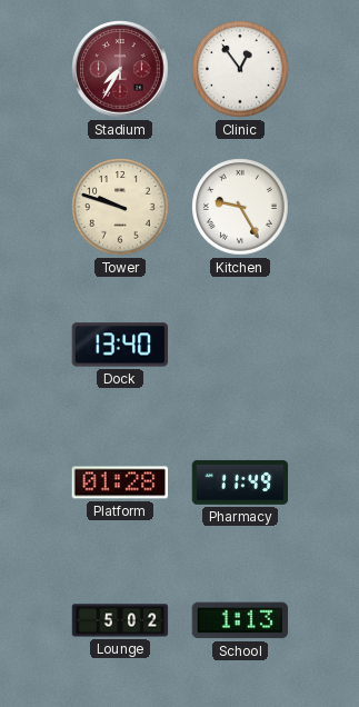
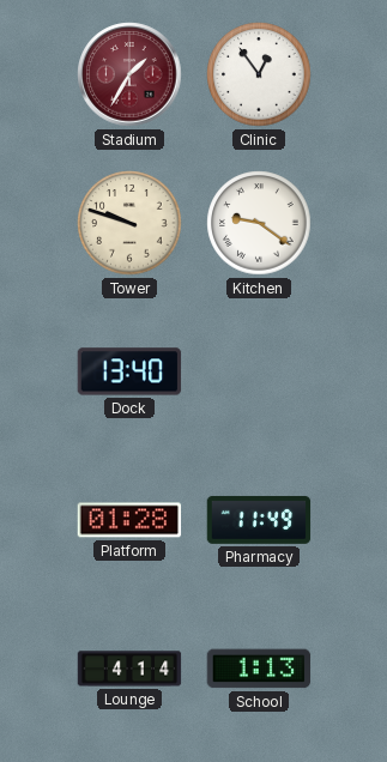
Stadium: 7:35 -> 1:35 (129, 74)
Kitchen: 9:25 -> 9:21 (259, 223)
Lounge: 5:02 -> 4:14 (129, 669)
